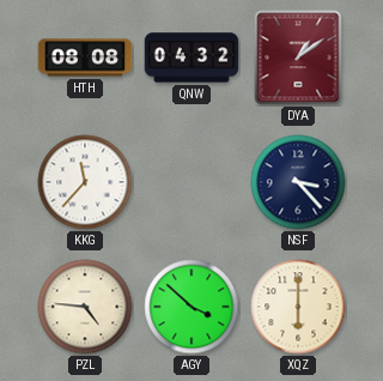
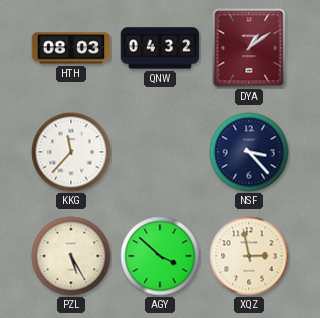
HTH: 08:08 -> 08:03 (71, 48)
PZL: 4:46 -> 5:25 (71, 256)
XQZ: 6:00 -> 2:58 (249, 256)
